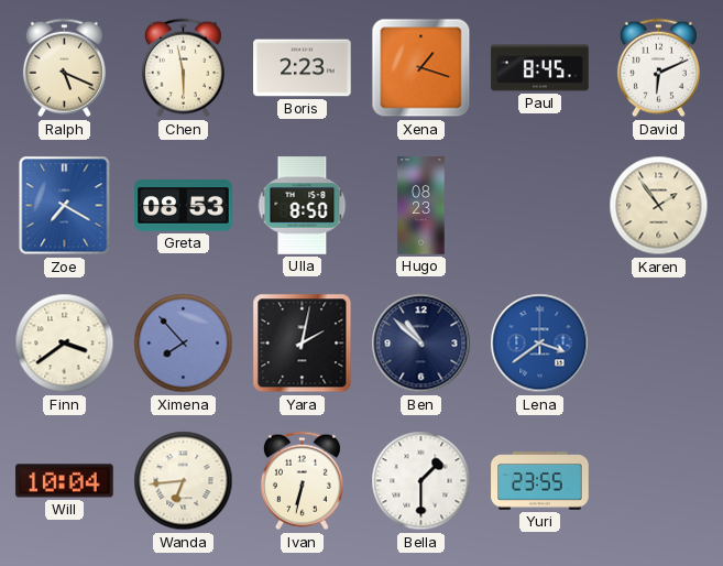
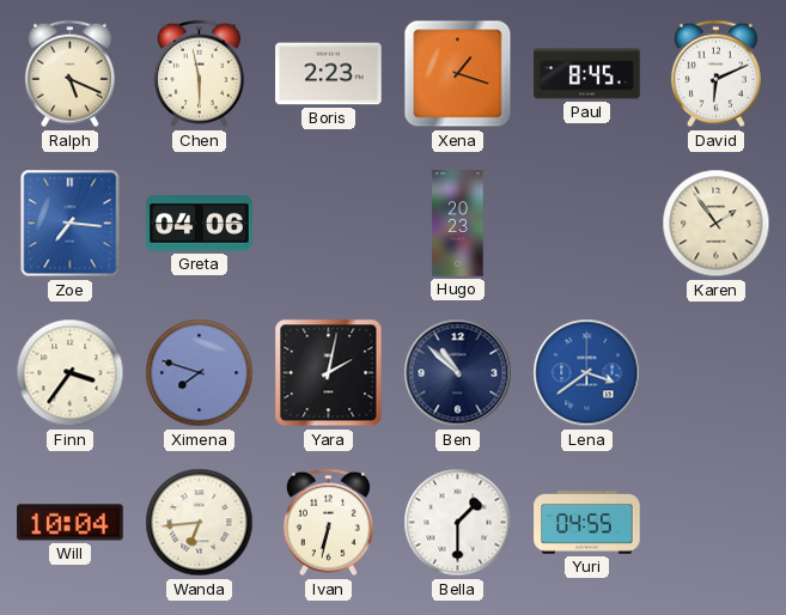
Zoe: 7:20 -> 7:16 (71, 224)
Greta: 08:53 -> 04:06 (200, 224)
Ulla: 8:50 -> none (303, 206)
Hugo: 08:23 -> 20:23 (458, 224)
Finn: 3:39 -> 3:36 (71, 373)
Ximena: 7:53 -> 7:48 (200, 373)
Yuri: 23:55 -> 04:55 (587, 523)
